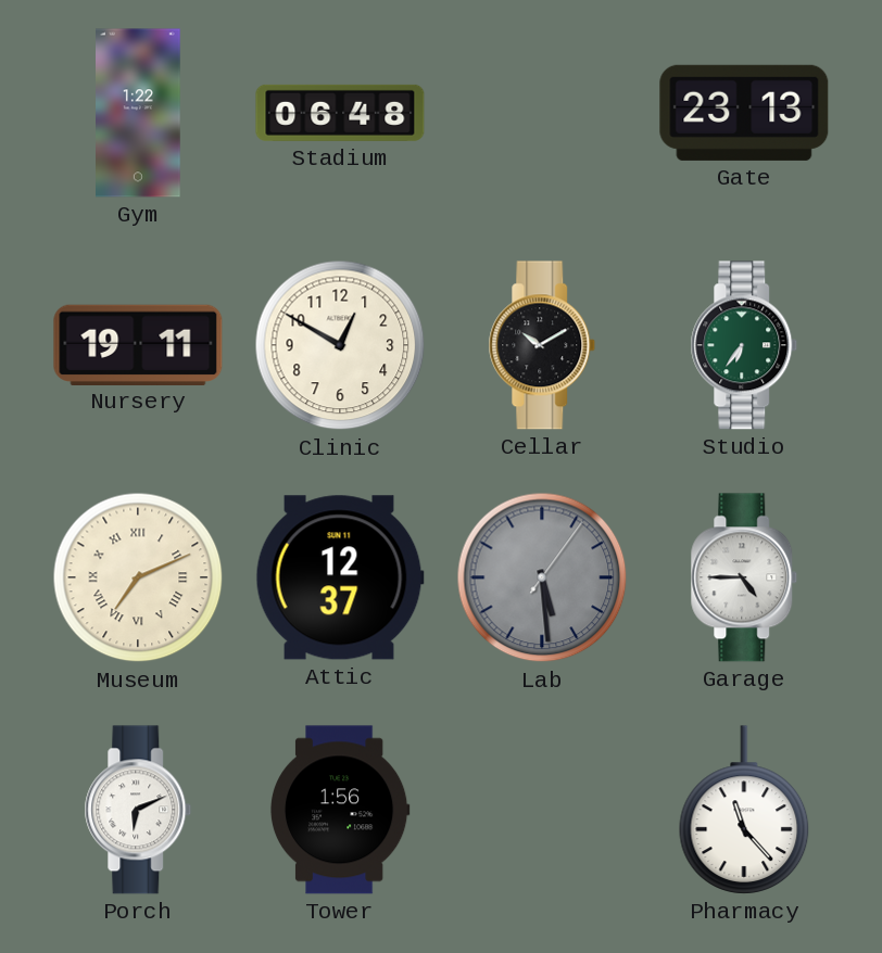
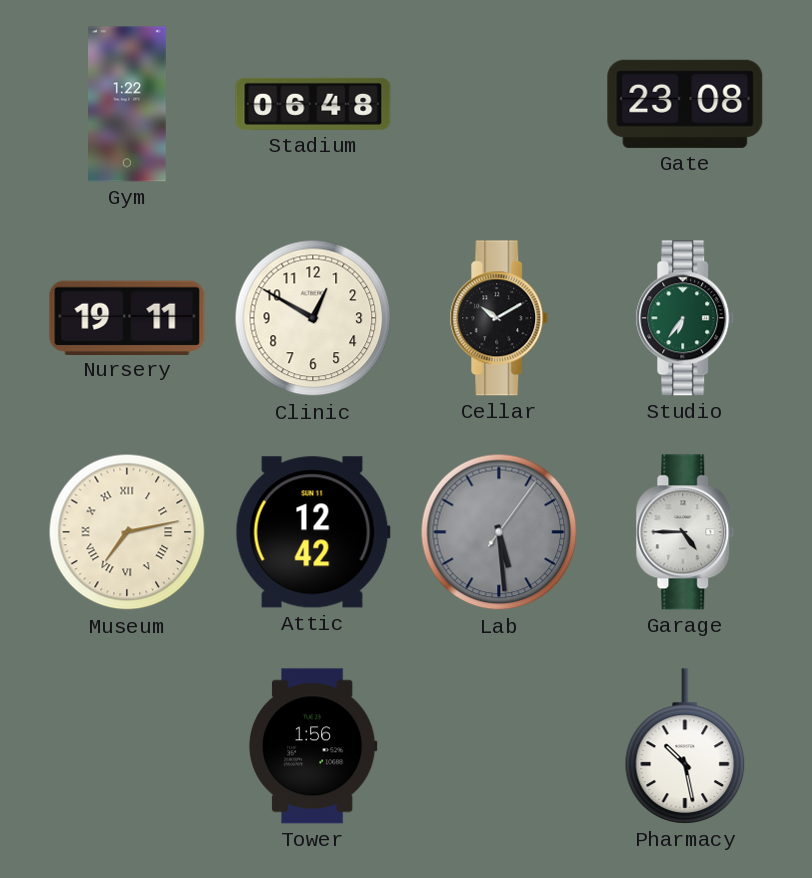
Gate: 23:13 -> 23:08 (685, 104)
Museum: 7:11 -> 7:13 (127, 532)
Attic: 12:37 -> 12:42 (313, 532)
Porch: 6:11 -> none (138, 810)
Pharmacy: 11:23 -> 10:28 (685, 746)
